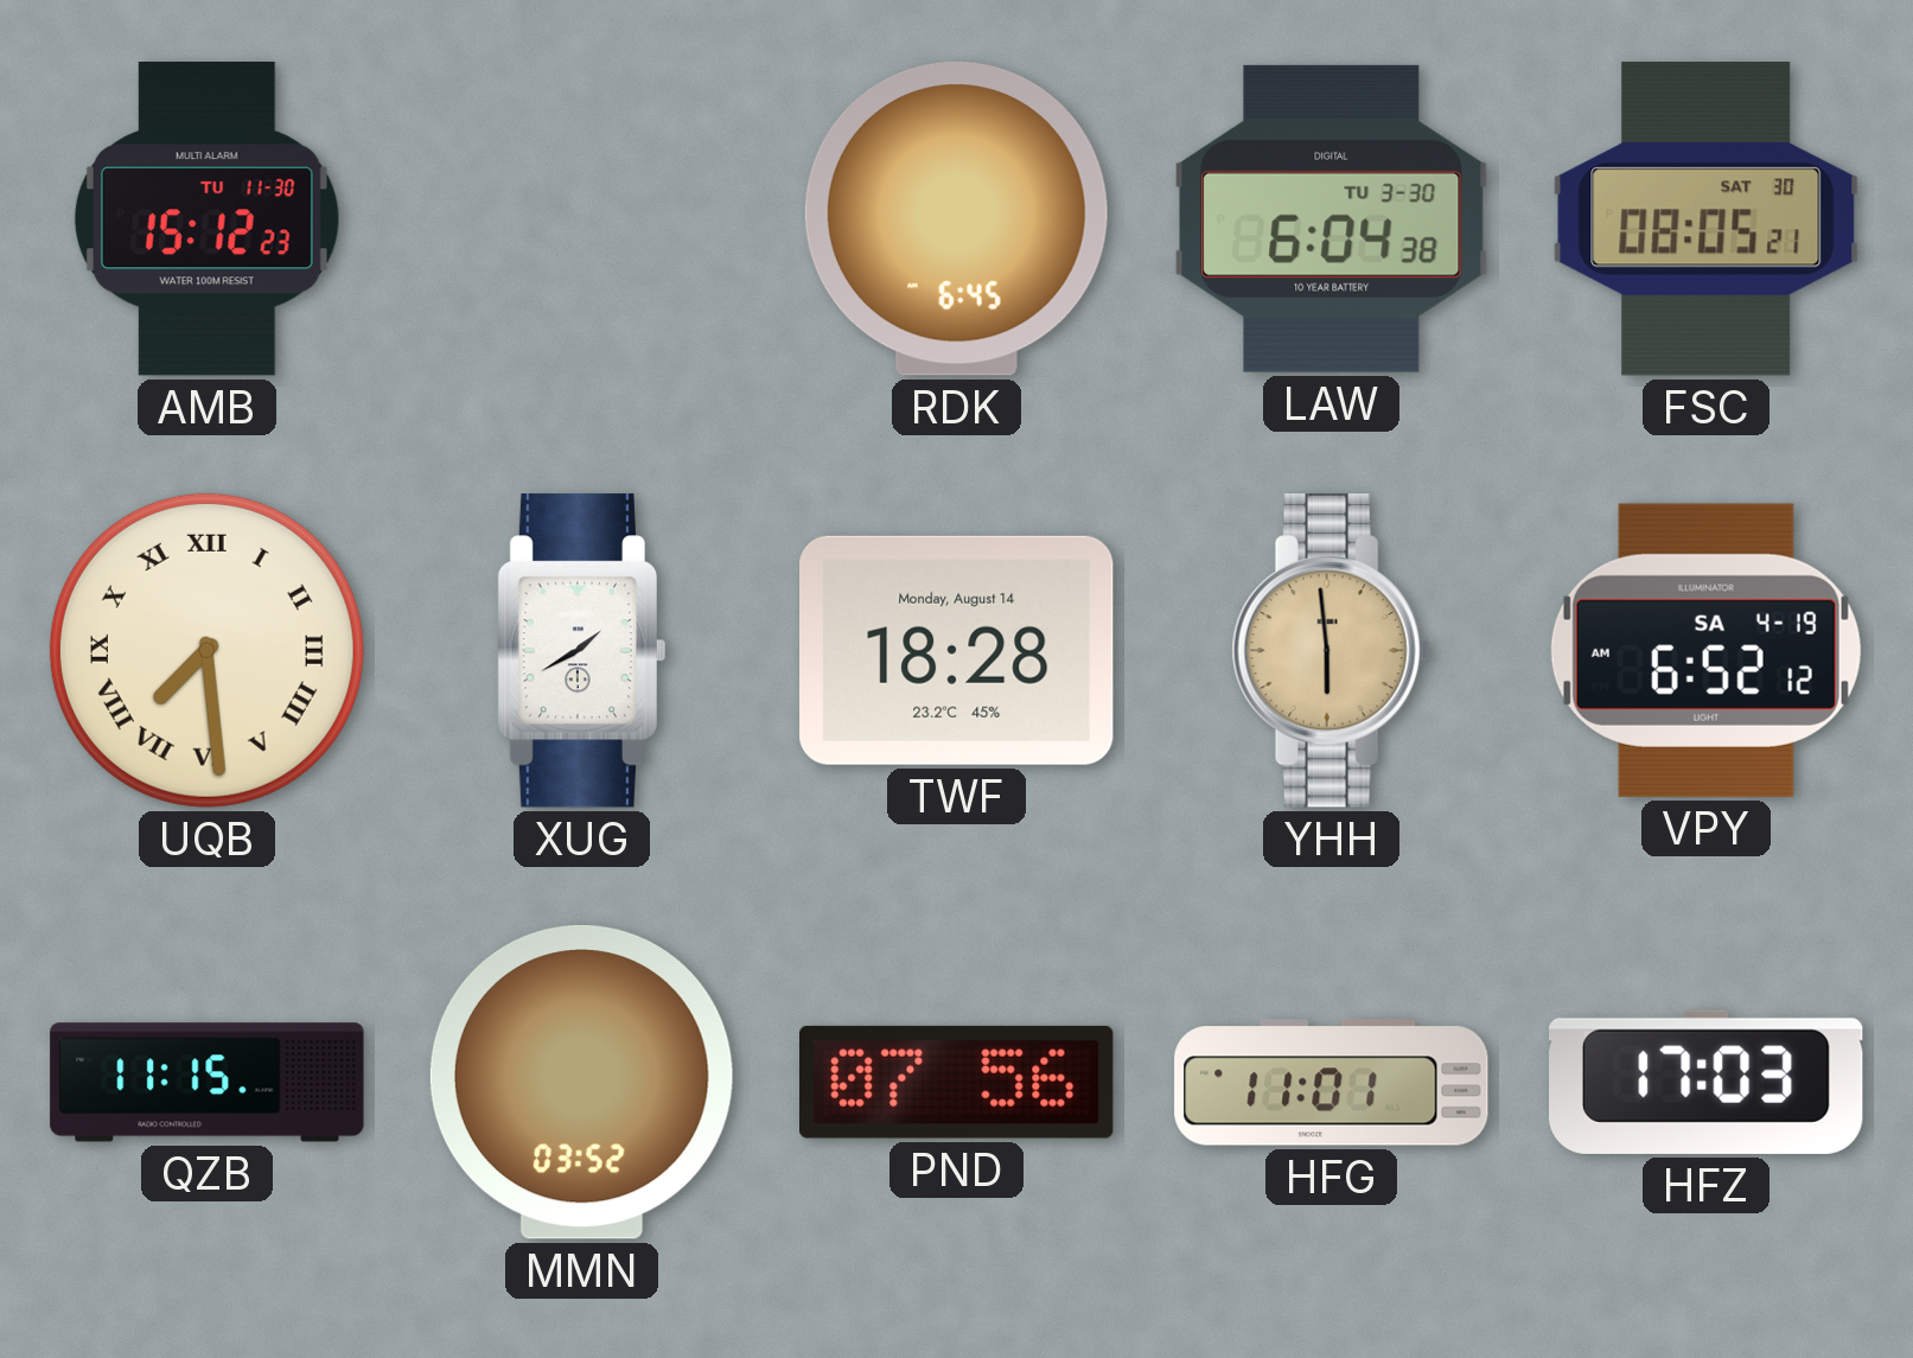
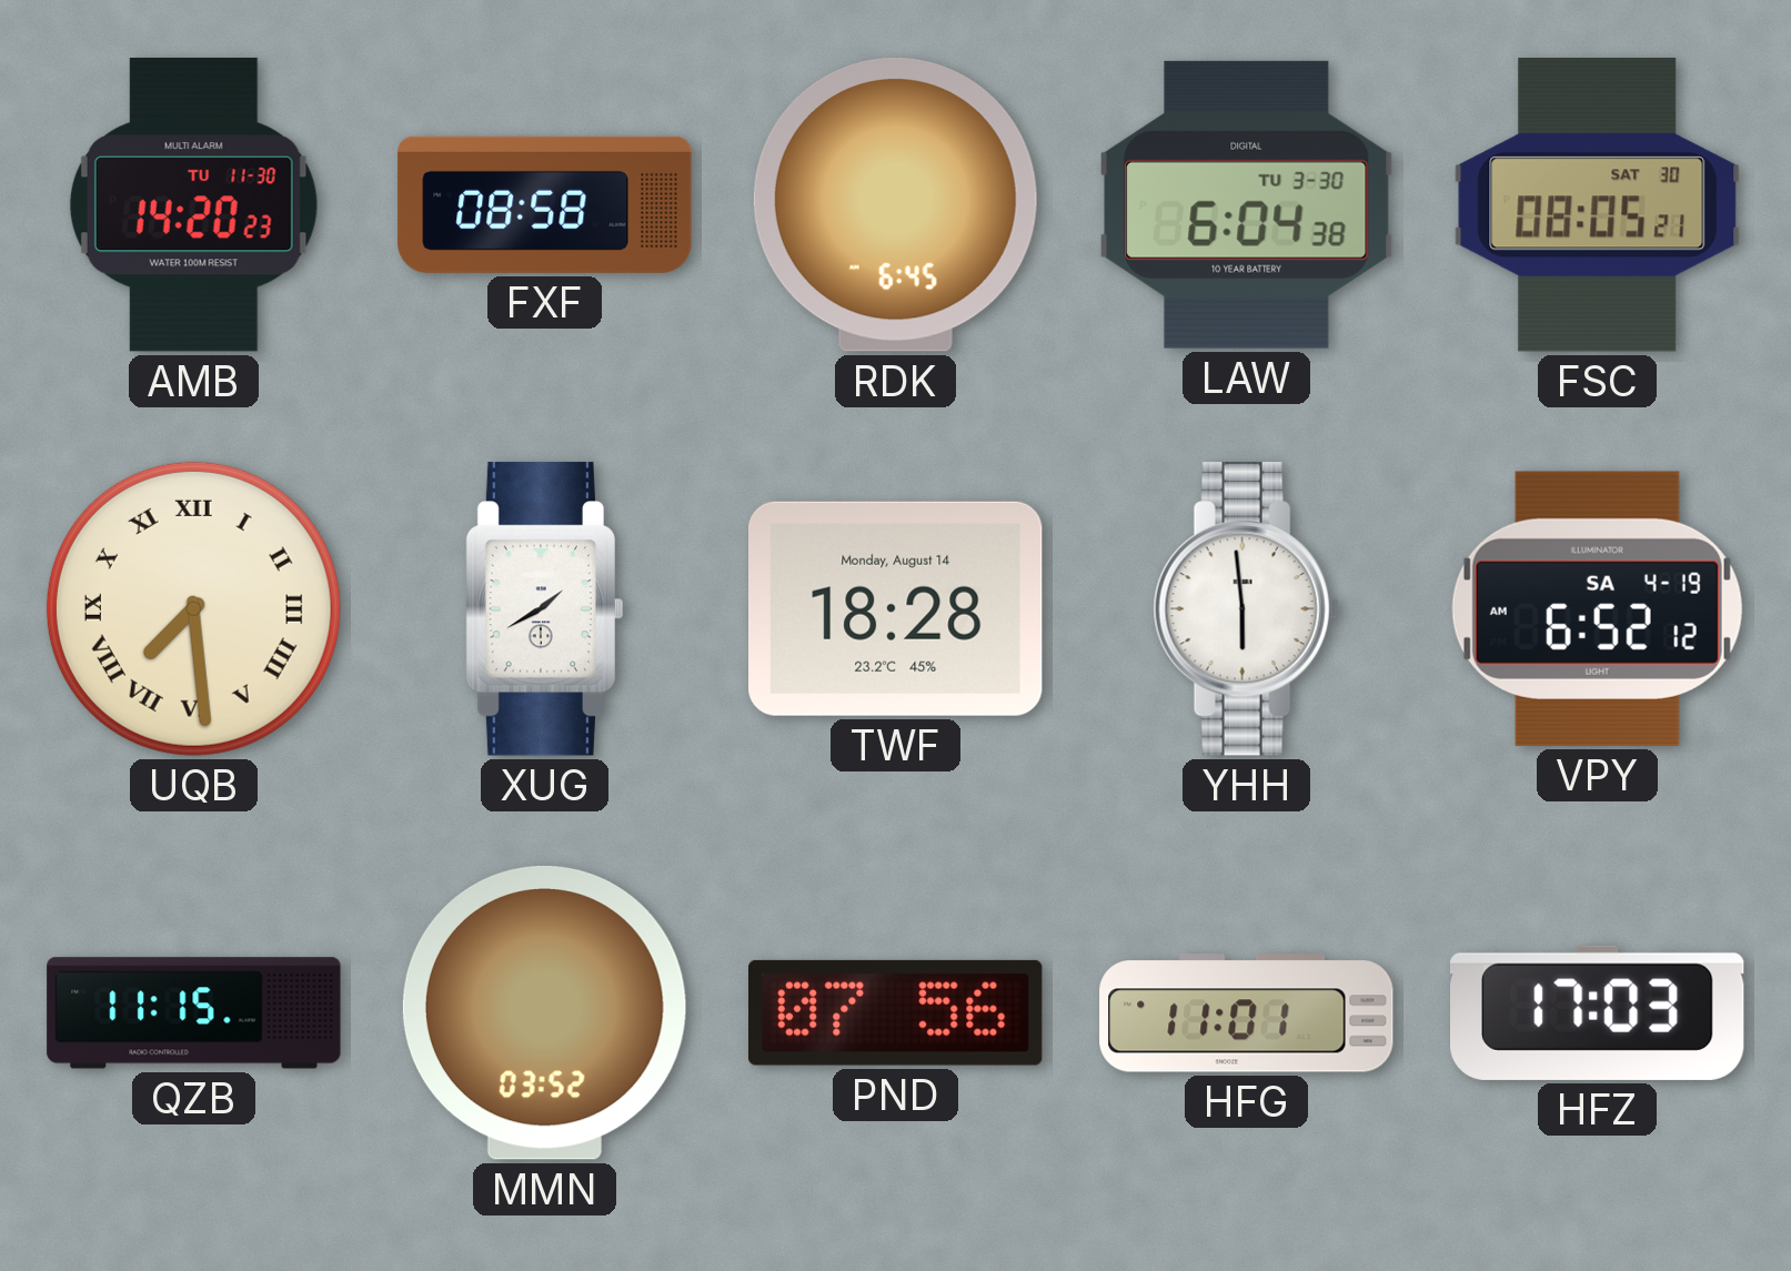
AMB: 15:12 -> 14:20 (193, 204)
FXF: none -> 08:58 (545, 204)
YHH dial: champagne -> white (1246, 609)
